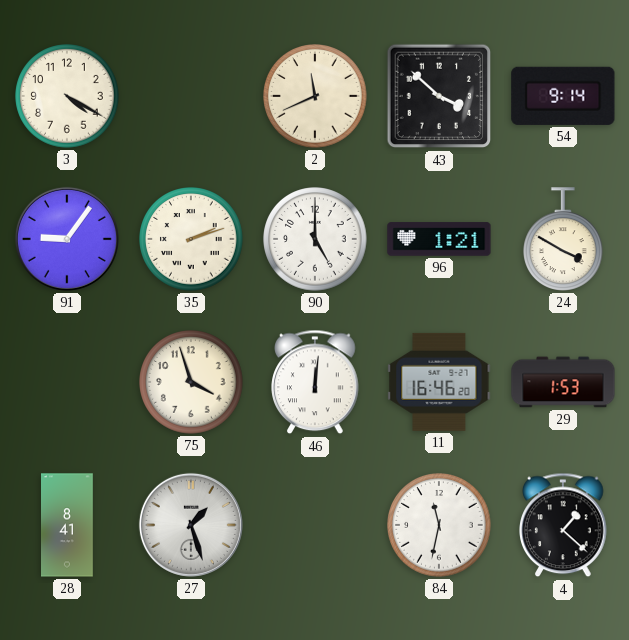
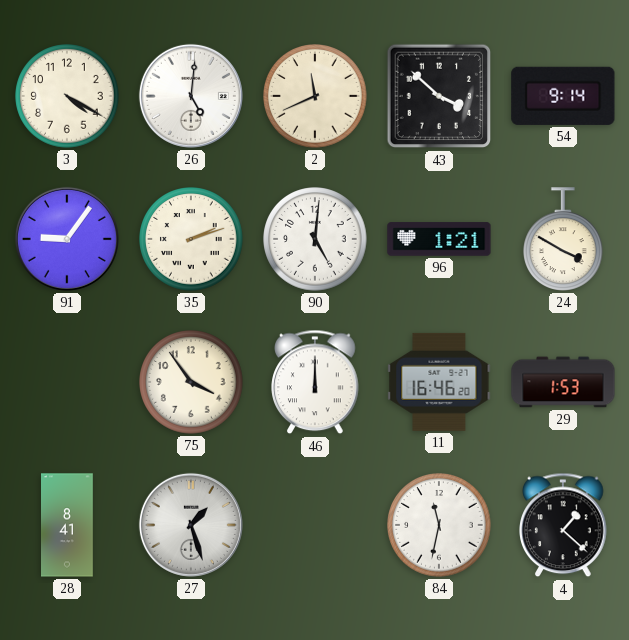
26: none -> 5:01 (191, 96)
90: 5:00 -> 5:01 (315, 239)
75: 3:57 -> 3:54 (191, 382)
46: 12:01 -> 12:00 (315, 382)
